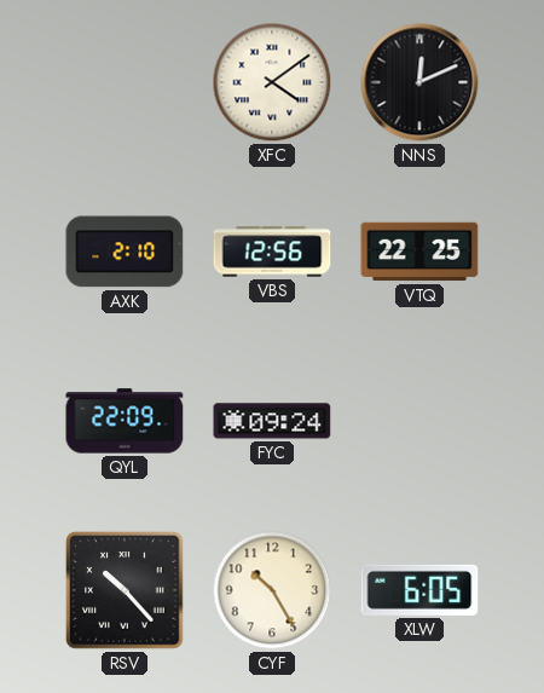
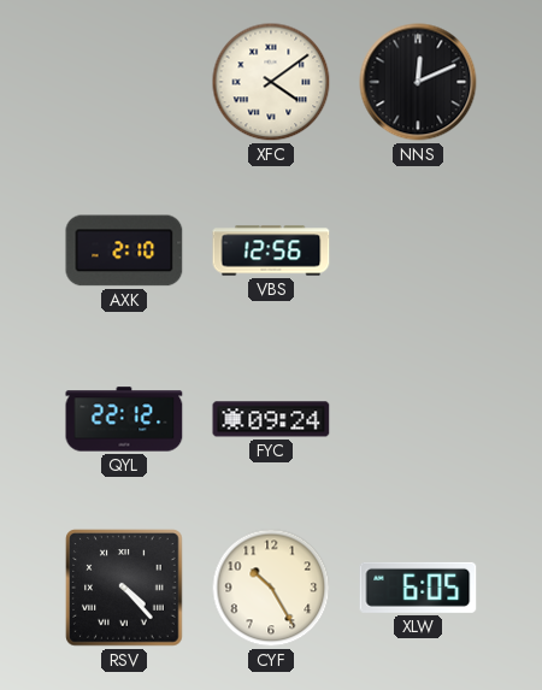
VTQ: 22:25 -> none (419, 252)
QYL: 22:09 -> 22:12 (124, 419)
RSV: 10:23 -> 4:23 (124, 588)
